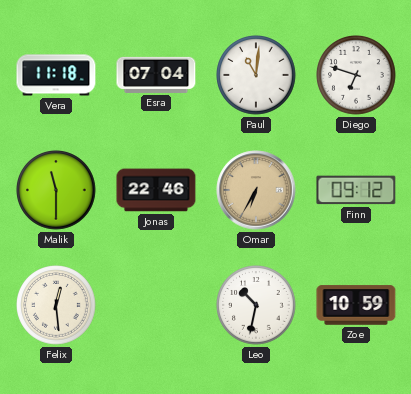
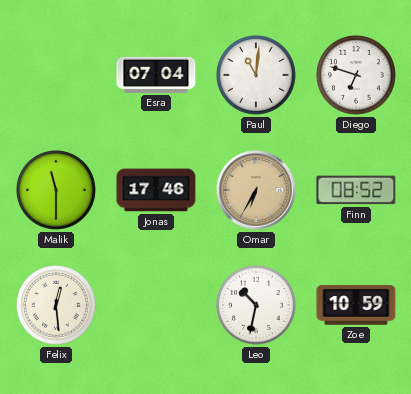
Vera: 11:18 -> none (56, 75)
Jonas: 22:46 -> 17:46 (156, 190)
Finn: 09:12 -> 08:52 (356, 190)
